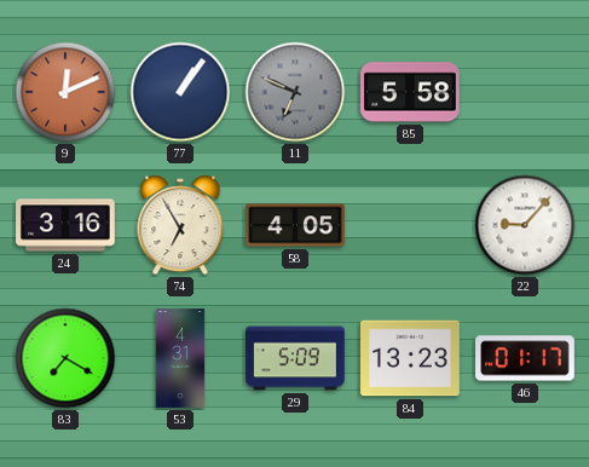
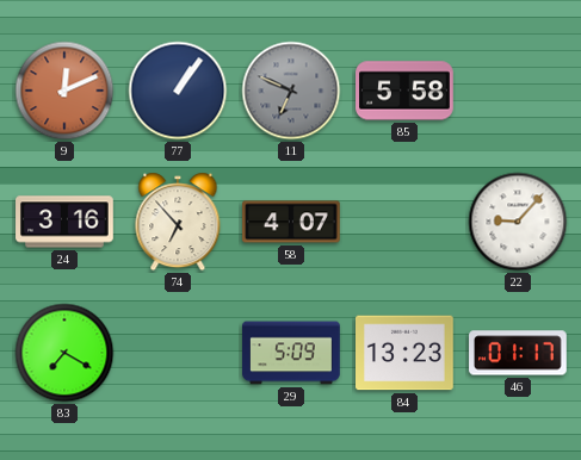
74: 6:55 -> 6:53 (178, 222)
58: 4:05 -> 4:07 (291, 222)
53: 4:31 -> none (180, 358)
